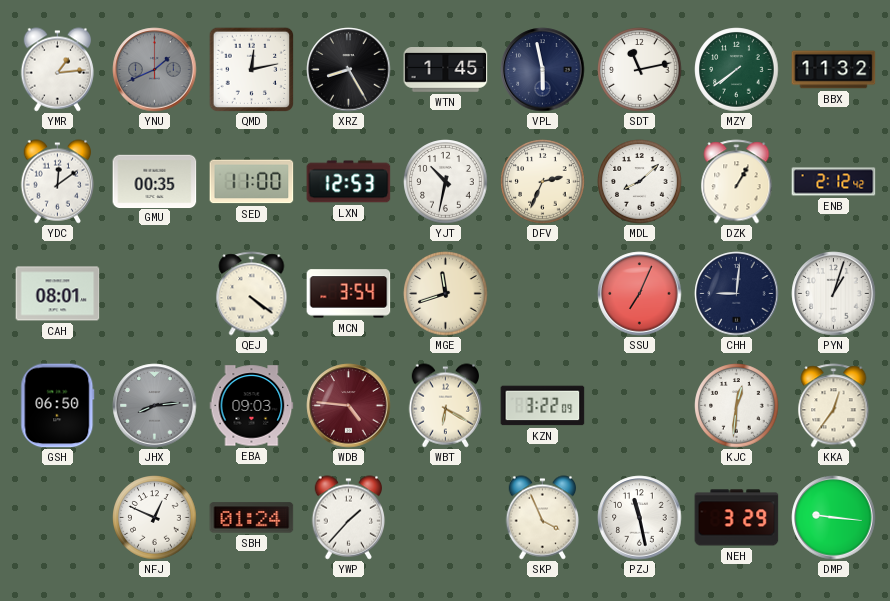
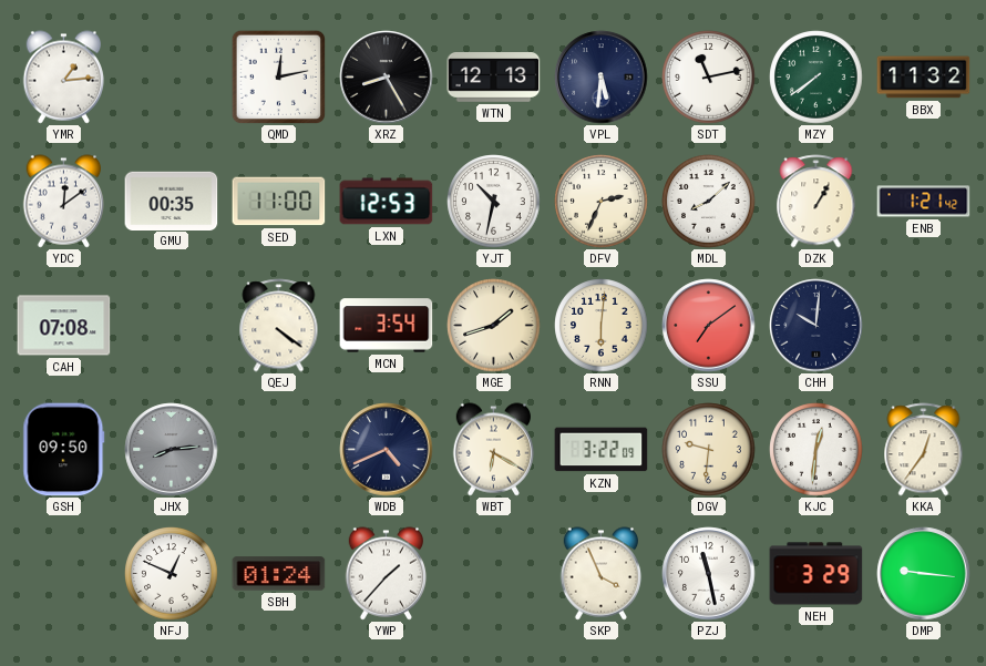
YNU: 1:41 -> none (155, 70)
WTN: 1:45 -> 12:13 (494, 78)
VPL: 5:58 -> 5:31 (602, 78)
ENB: 2:12 -> 1:21 (924, 202)
CAH: 08:01 -> 07:08 (64, 326)
MGE: 11:42 -> 1:42 (494, 326)
RNN: none -> 6:01 (602, 326)
SSU: 7:04 -> 7:09 (709, 326)
CHH: 9:01 -> 10:01 (816, 326)
PYN: 1:03 -> none (834, 294)
GSH: 06:50 -> 09:50 (64, 450)
EBA: 09:03 -> none (252, 406)
WDB: 4:46 -> 4:41 (387, 450)
WDB dial: burgundy -> navy (387, 450)
DGV: none -> 9:31 (709, 450)
